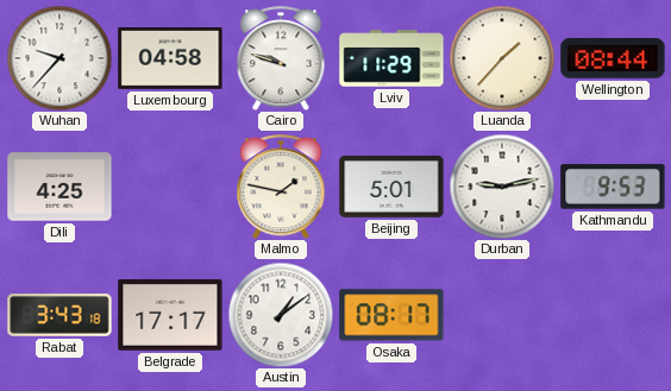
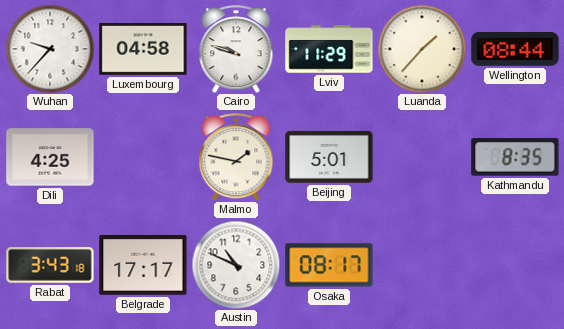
Durban: 9:13 -> none (502, 187)
Kathmandu: 9:53 -> 8:35 (515, 157)
Austin: 1:09 -> 10:49 (236, 265)
